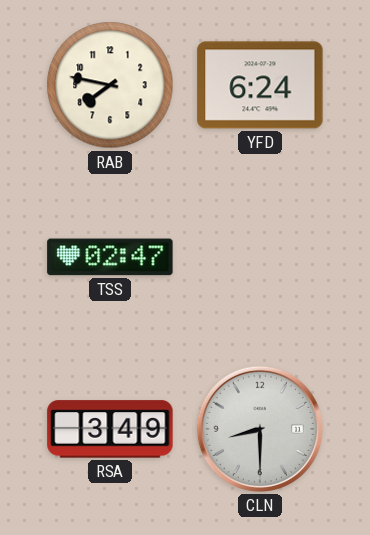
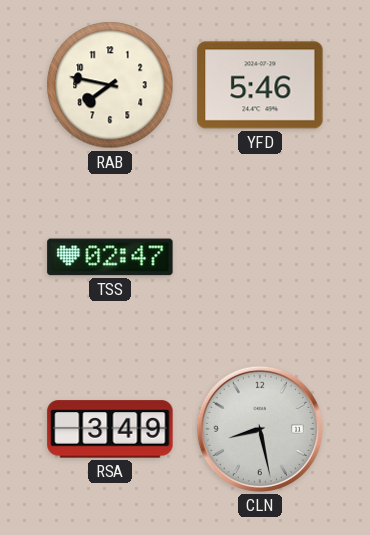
YFD: 6:24 -> 5:46 (260, 85)
CLN: 8:30 -> 8:28 (260, 429)
